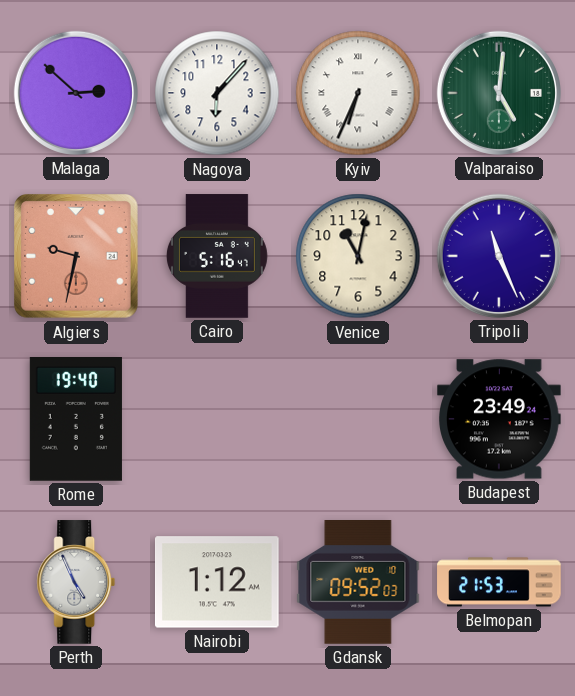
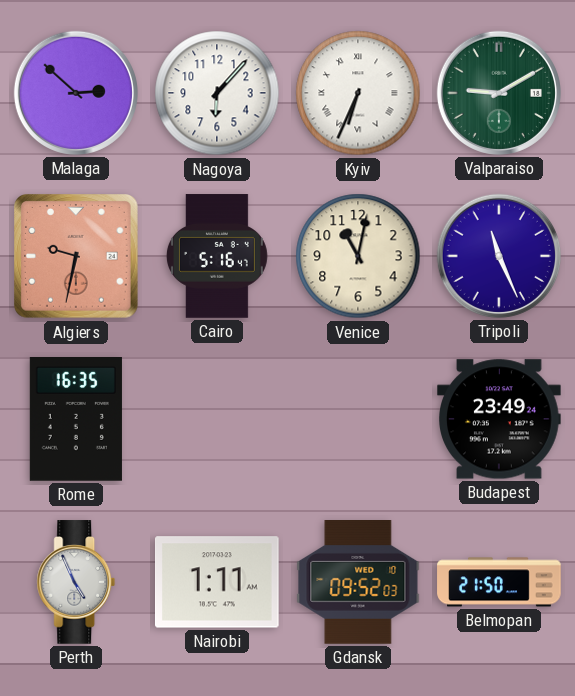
Valparaiso: 5:01 -> 9:10 (499, 93)
Rome: 19:40 -> 16:35 (76, 420)
Nairobi: 1:12 -> 1:11 (218, 582)
Belmopan: 21:53 -> 21:50 (499, 582)
